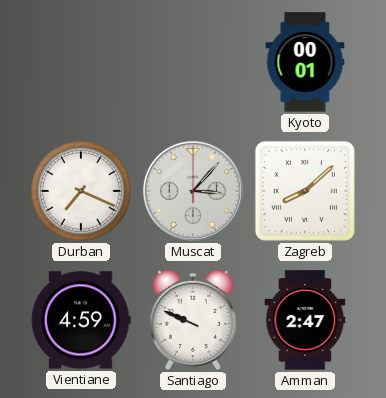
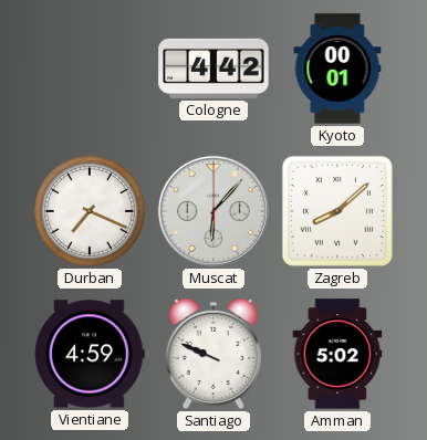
Cologne: none -> 4:42 (213, 69)
Muscat: 3:07 -> 6:07 (213, 211)
Amman: 2:47 -> 5:02 (337, 354)
